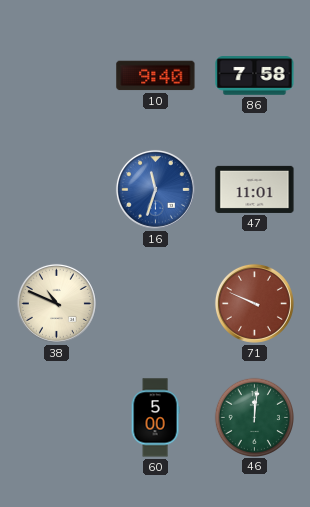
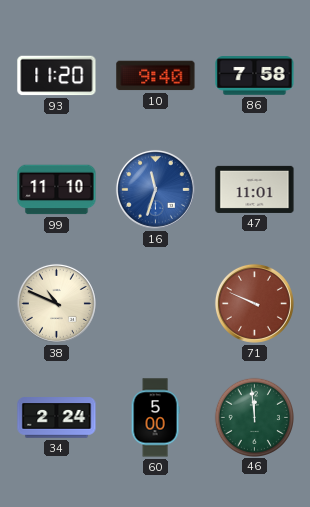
93: none -> 11:20 (57, 76)
99: none -> 11:10 (57, 190)
34: none -> 2:24 (57, 418)
46: 12:01 -> 11:59 (254, 417)
